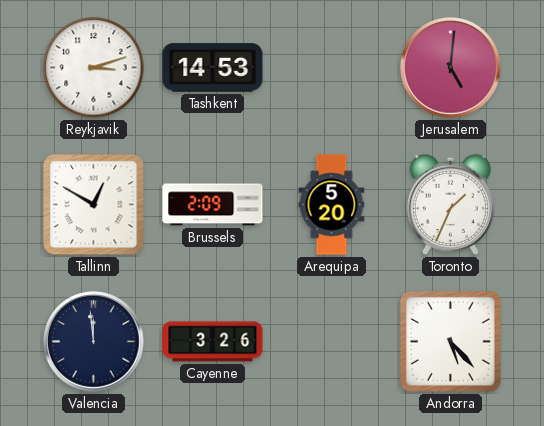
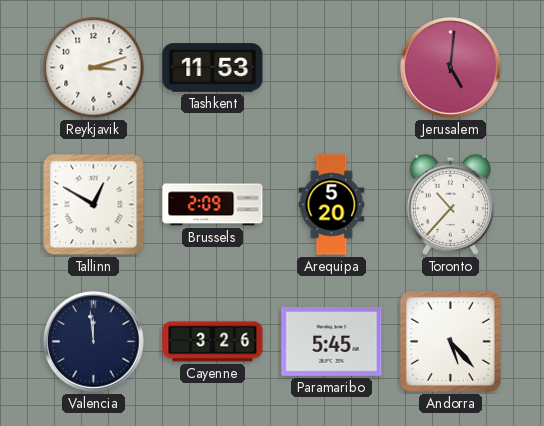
Tashkent: 14:53 -> 11:53 (213, 68)
Toronto: 1:34 -> 10:37 (450, 204)
Paramaribo: none -> 5:45 (332, 342)
